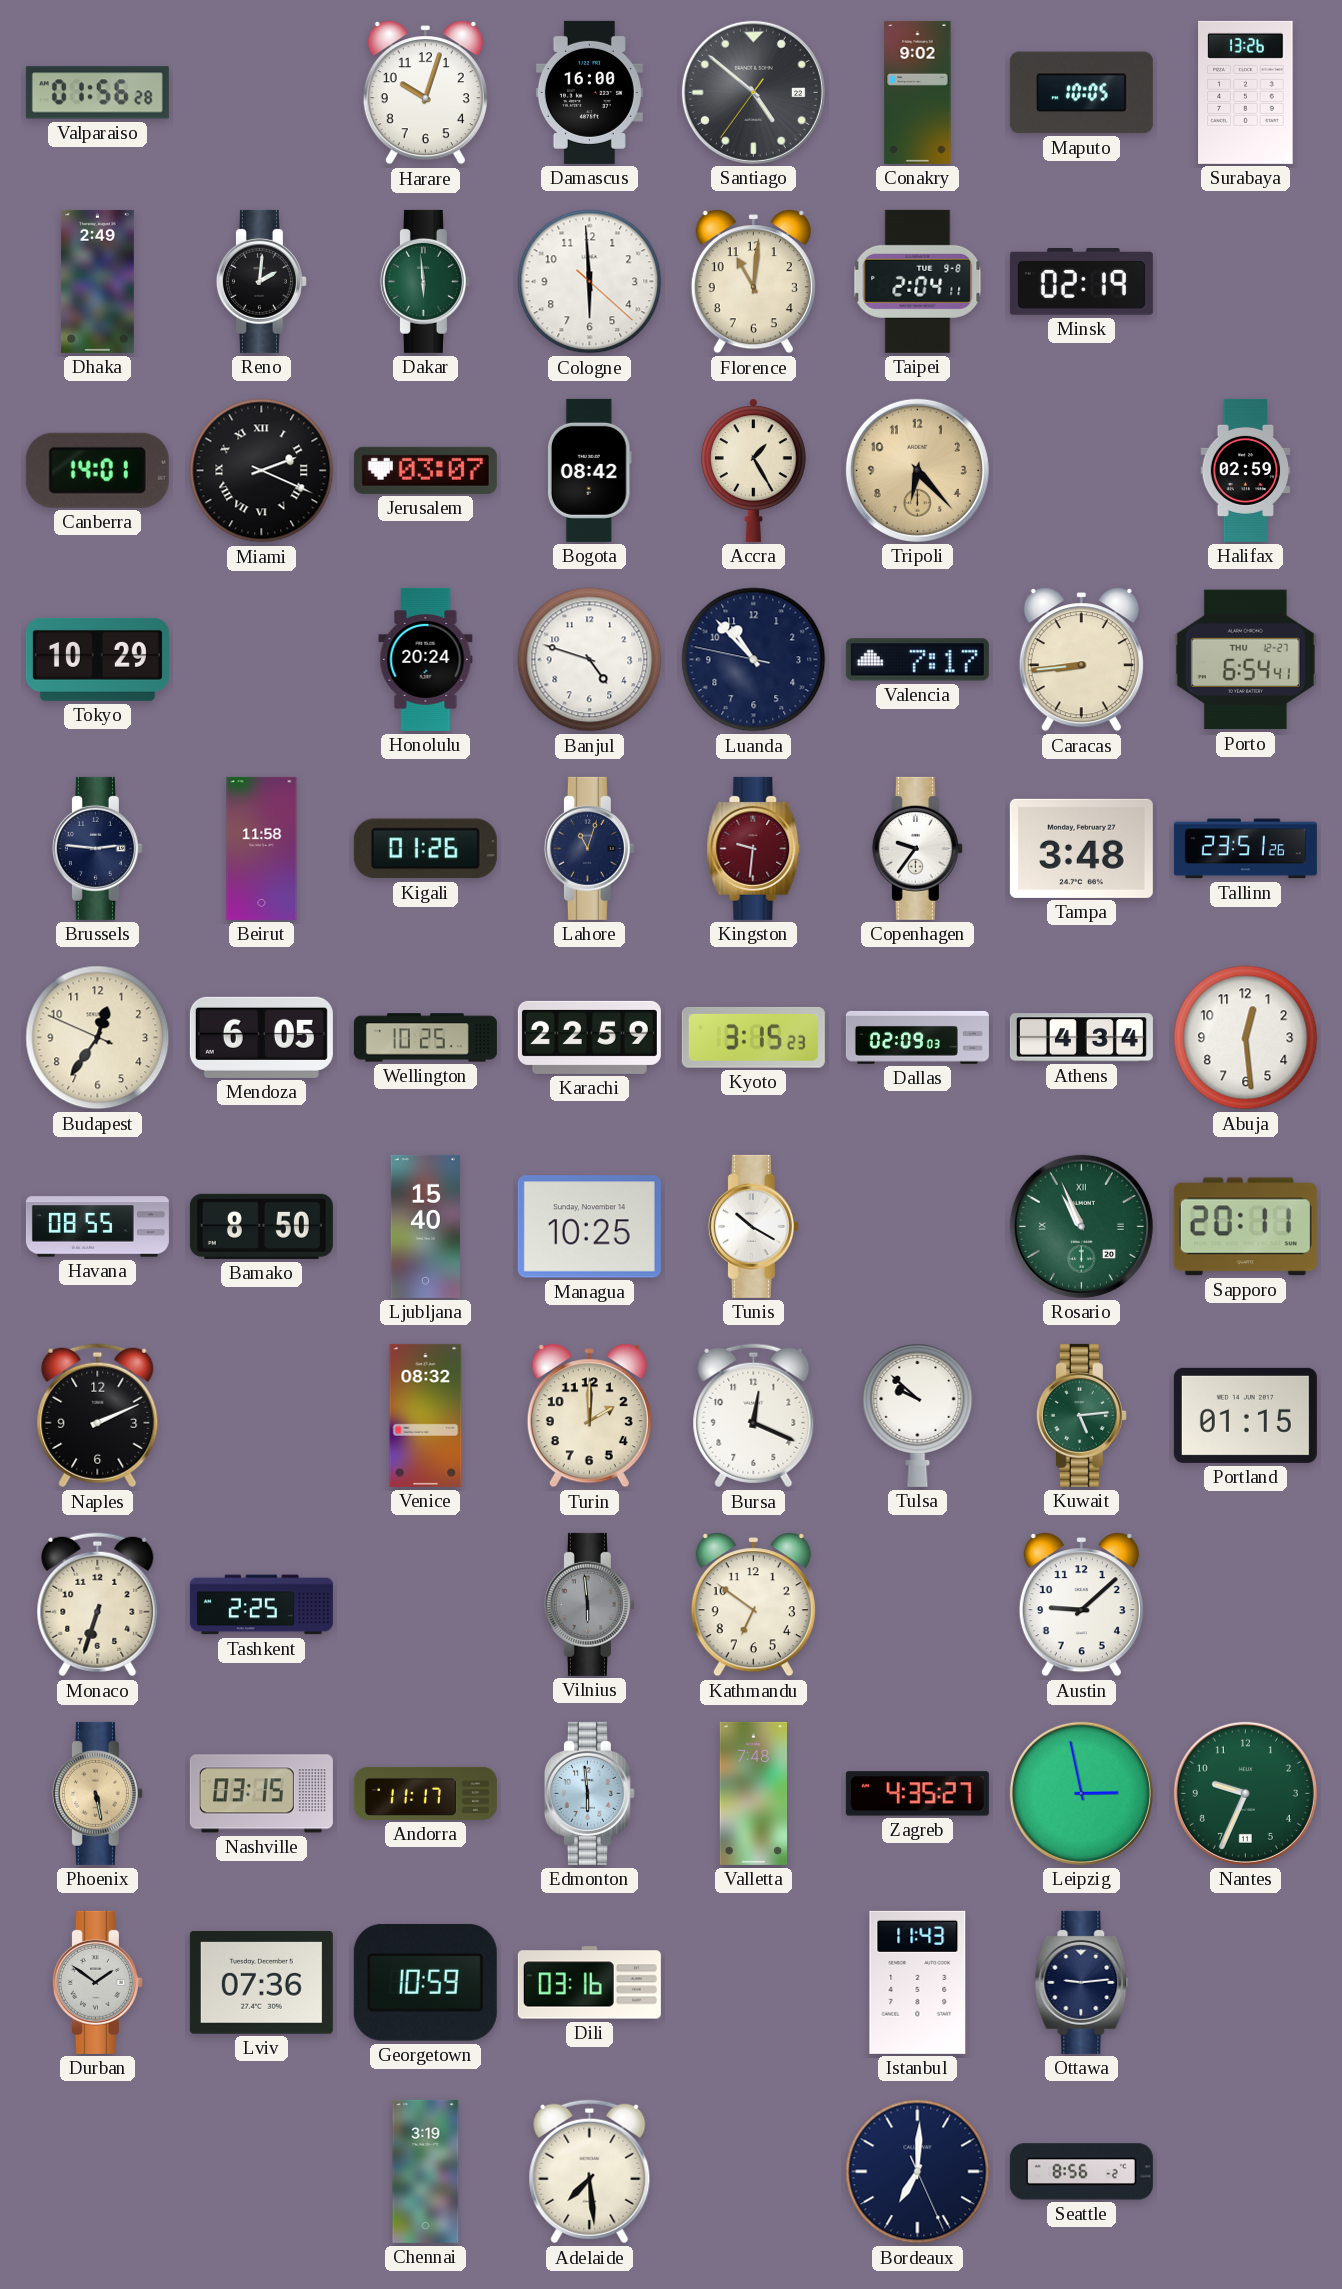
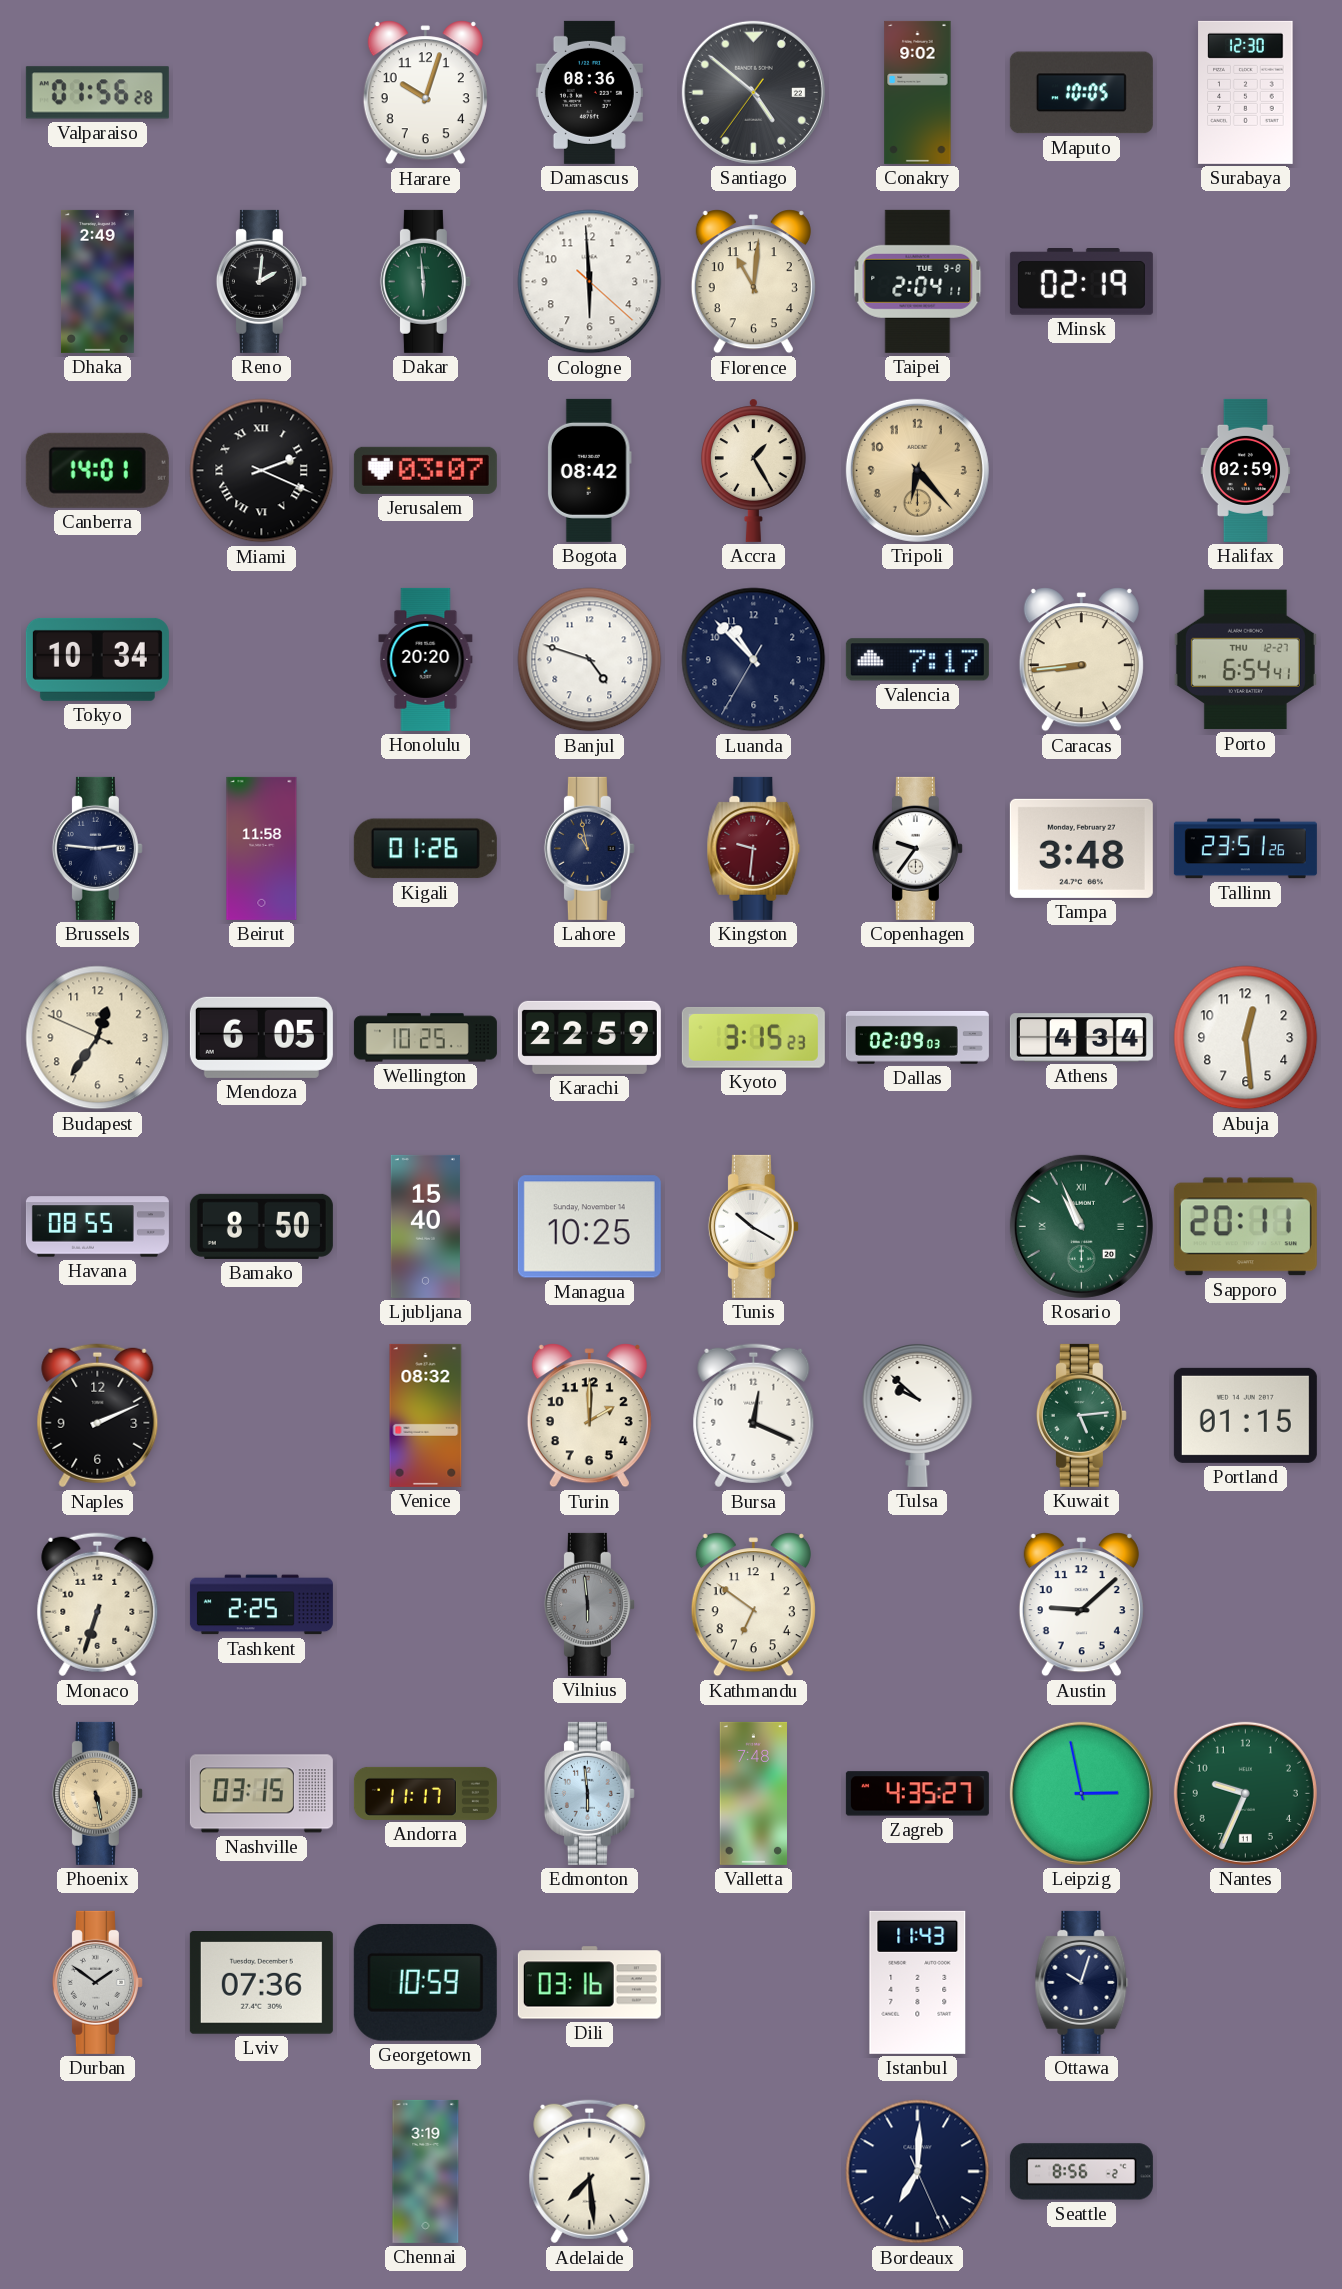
Damascus: 16:00 -> 08:36 (589, 92)
Surabaya: 13:26 -> 12:30 (1246, 92)
Tokyo: 10:29 -> 10:34 (97, 659)
Honolulu: 20:24 -> 20:20 (426, 659)
Luanda: 10:52:47 -> 10:52:35 (754, 660)
Lahore: 11:03 -> 10:58 (589, 848)
Ottawa: 9:14 -> 10:03 (1082, 1982)
